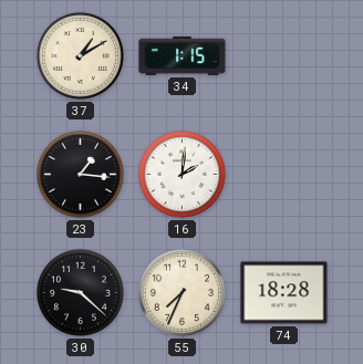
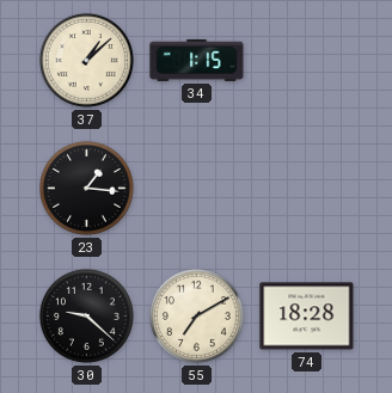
37: 1:10 -> 1:08 (86, 60)
16: 2:01 -> none (181, 174)
55: 7:34 -> 7:10 (196, 315)
